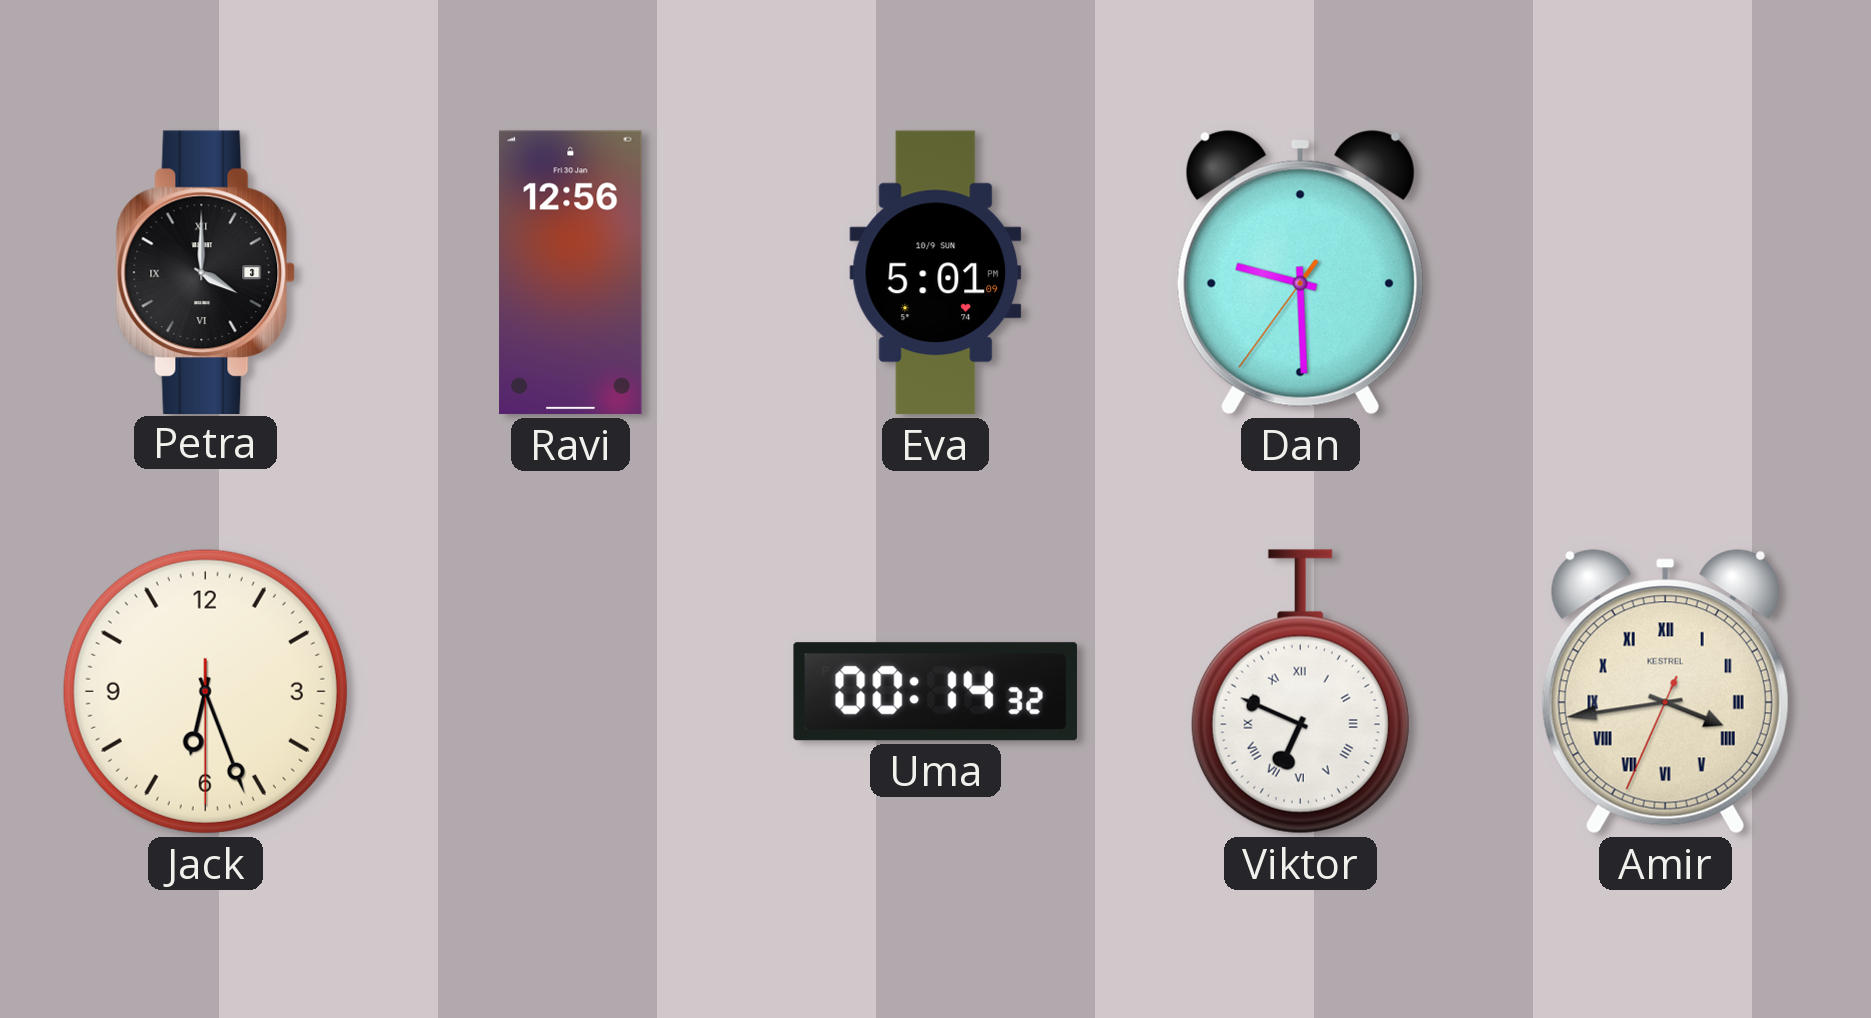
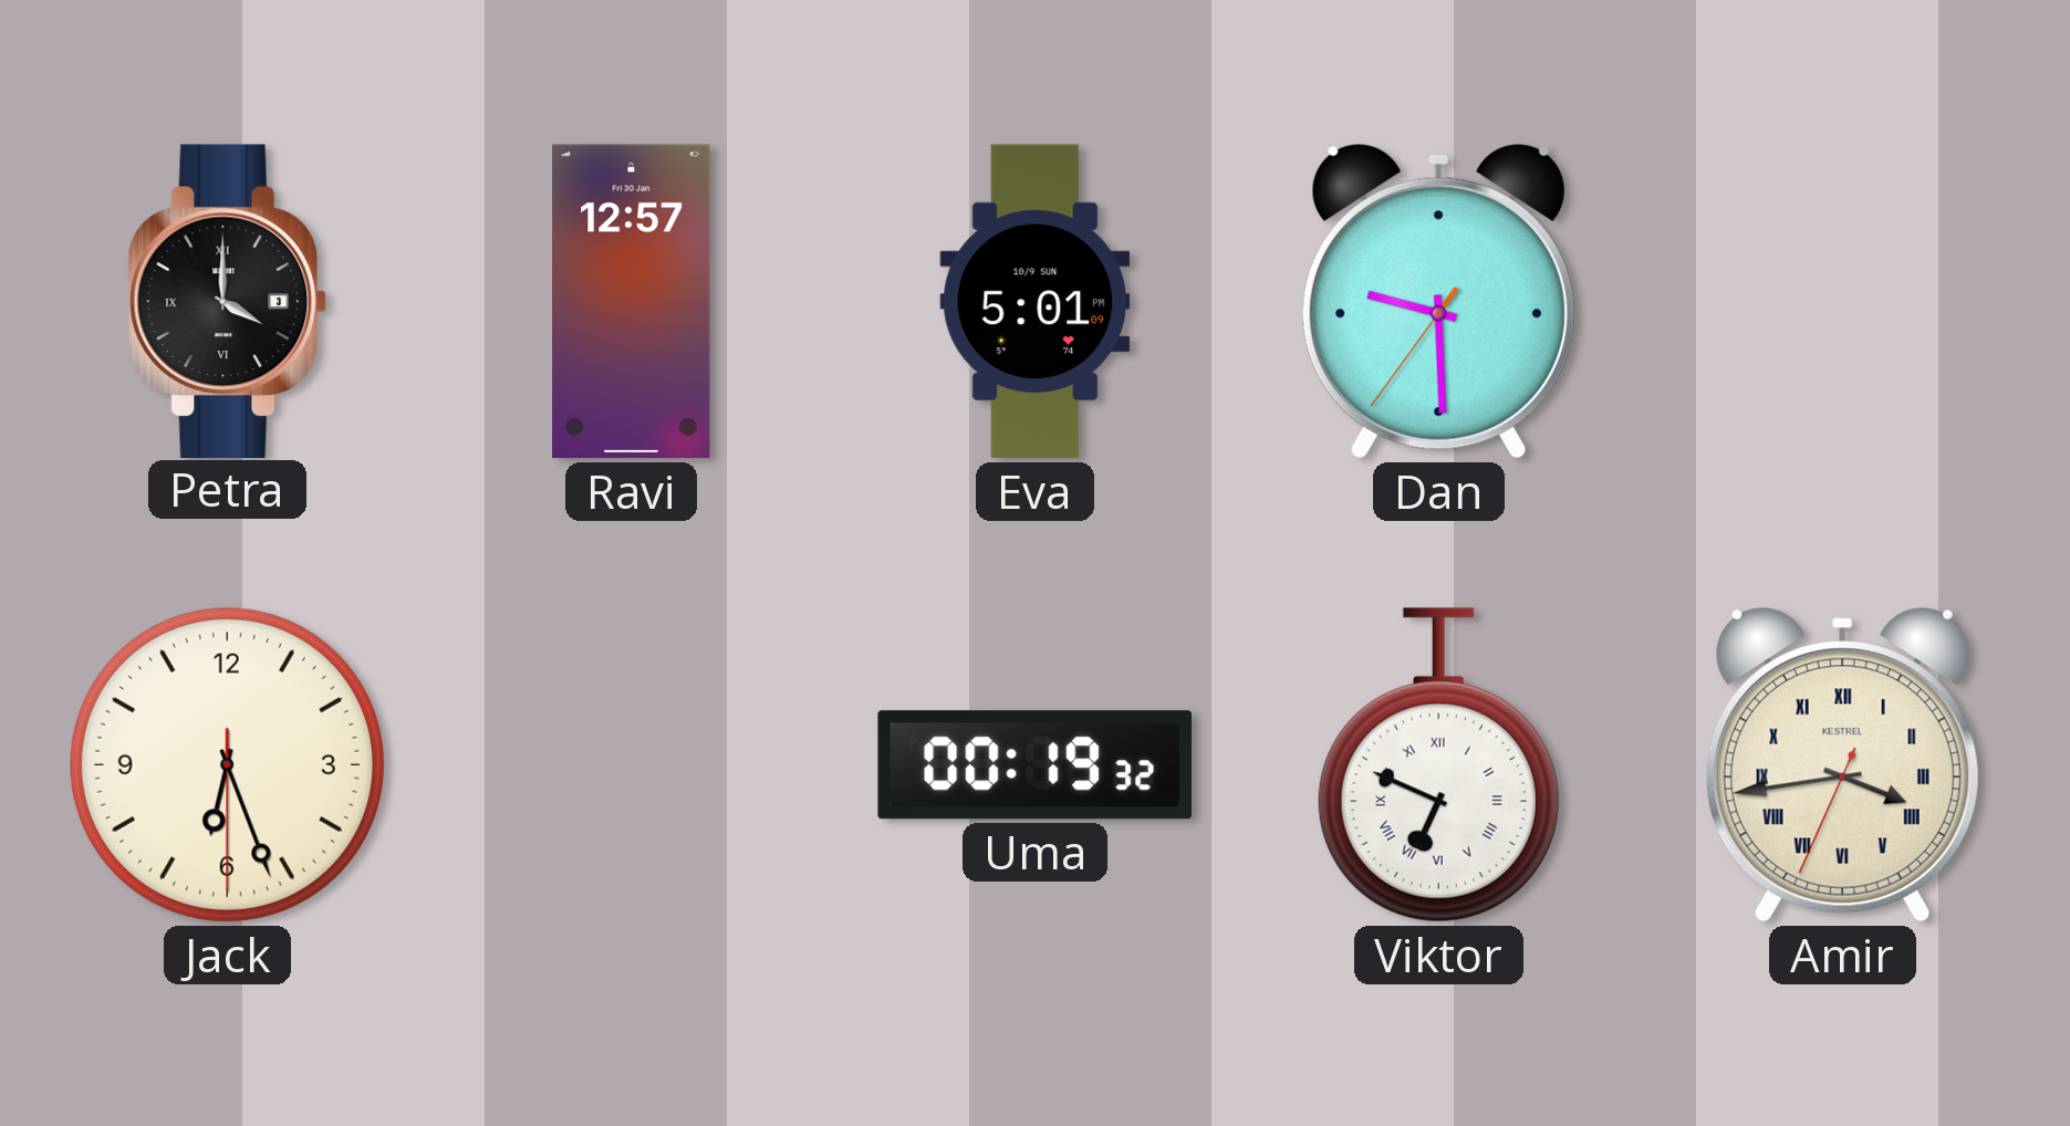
Ravi: 12:56 -> 12:57 (632, 302)
Uma: 00:14 -> 00:19 (1034, 765)
